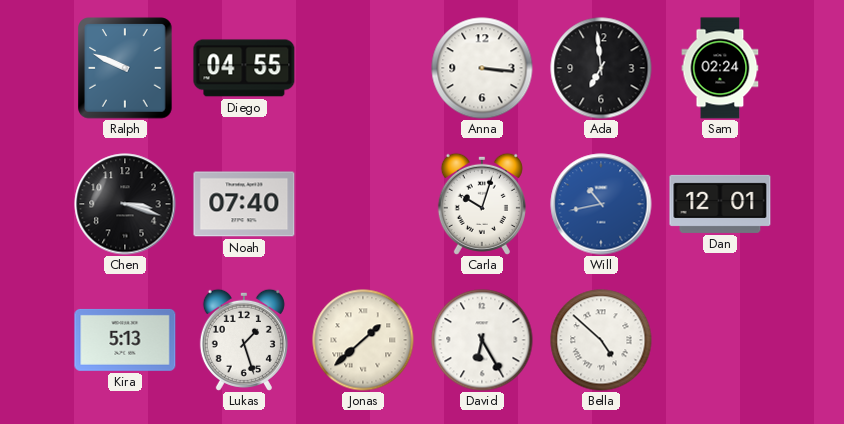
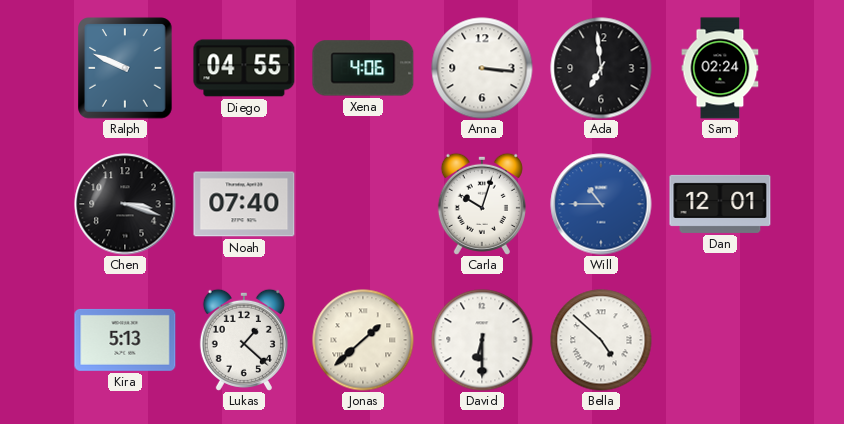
Xena: none -> 4:06 (363, 68)
Will: 10:43 -> 10:45 (601, 204)
Lukas: 1:27 -> 1:22 (244, 340)
David: 6:25 -> 6:30 (482, 340)
